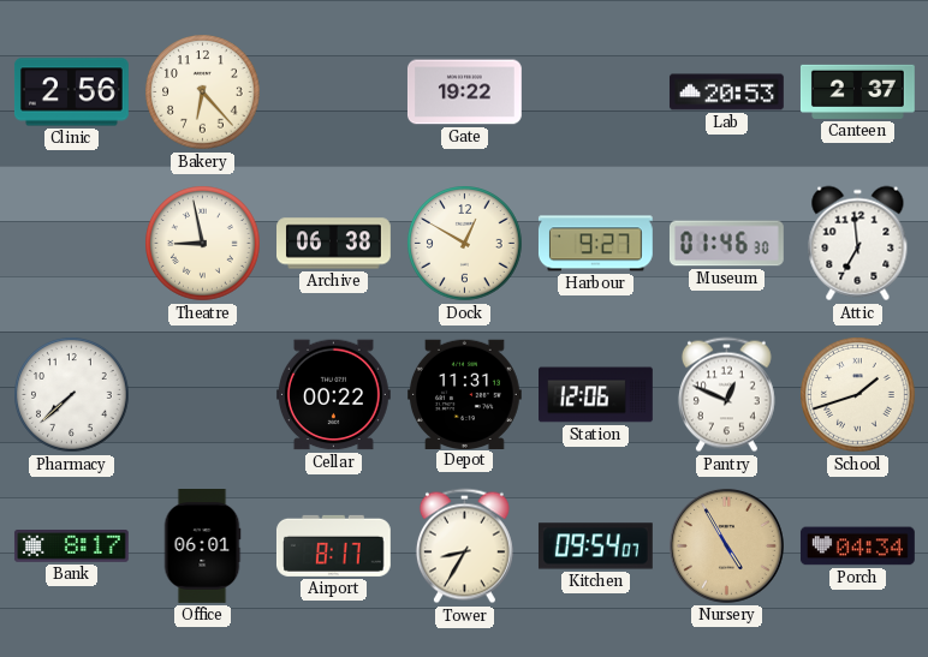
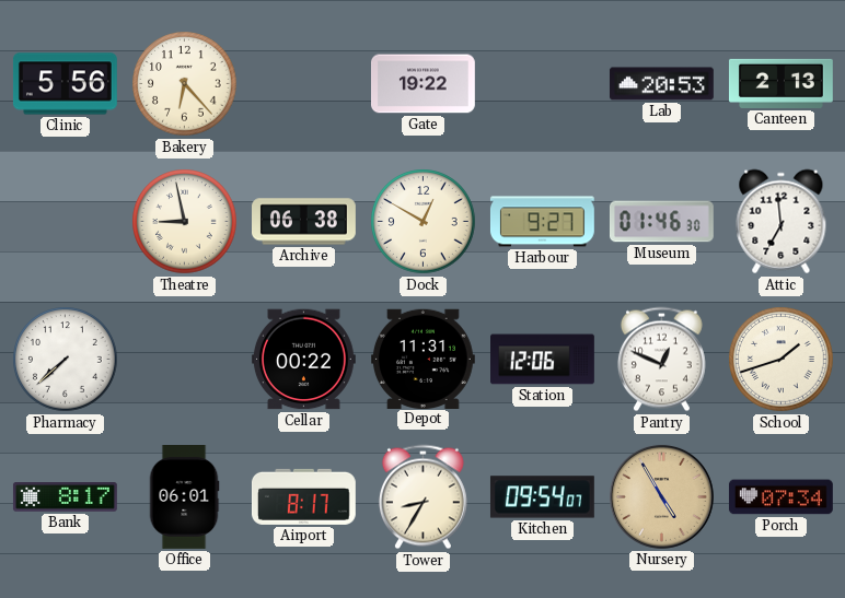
Clinic: 2:56 -> 5:56 (65, 84)
Canteen: 2:37 -> 2:13 (780, 83)
Porch: 04:34 -> 07:34 (780, 497)
